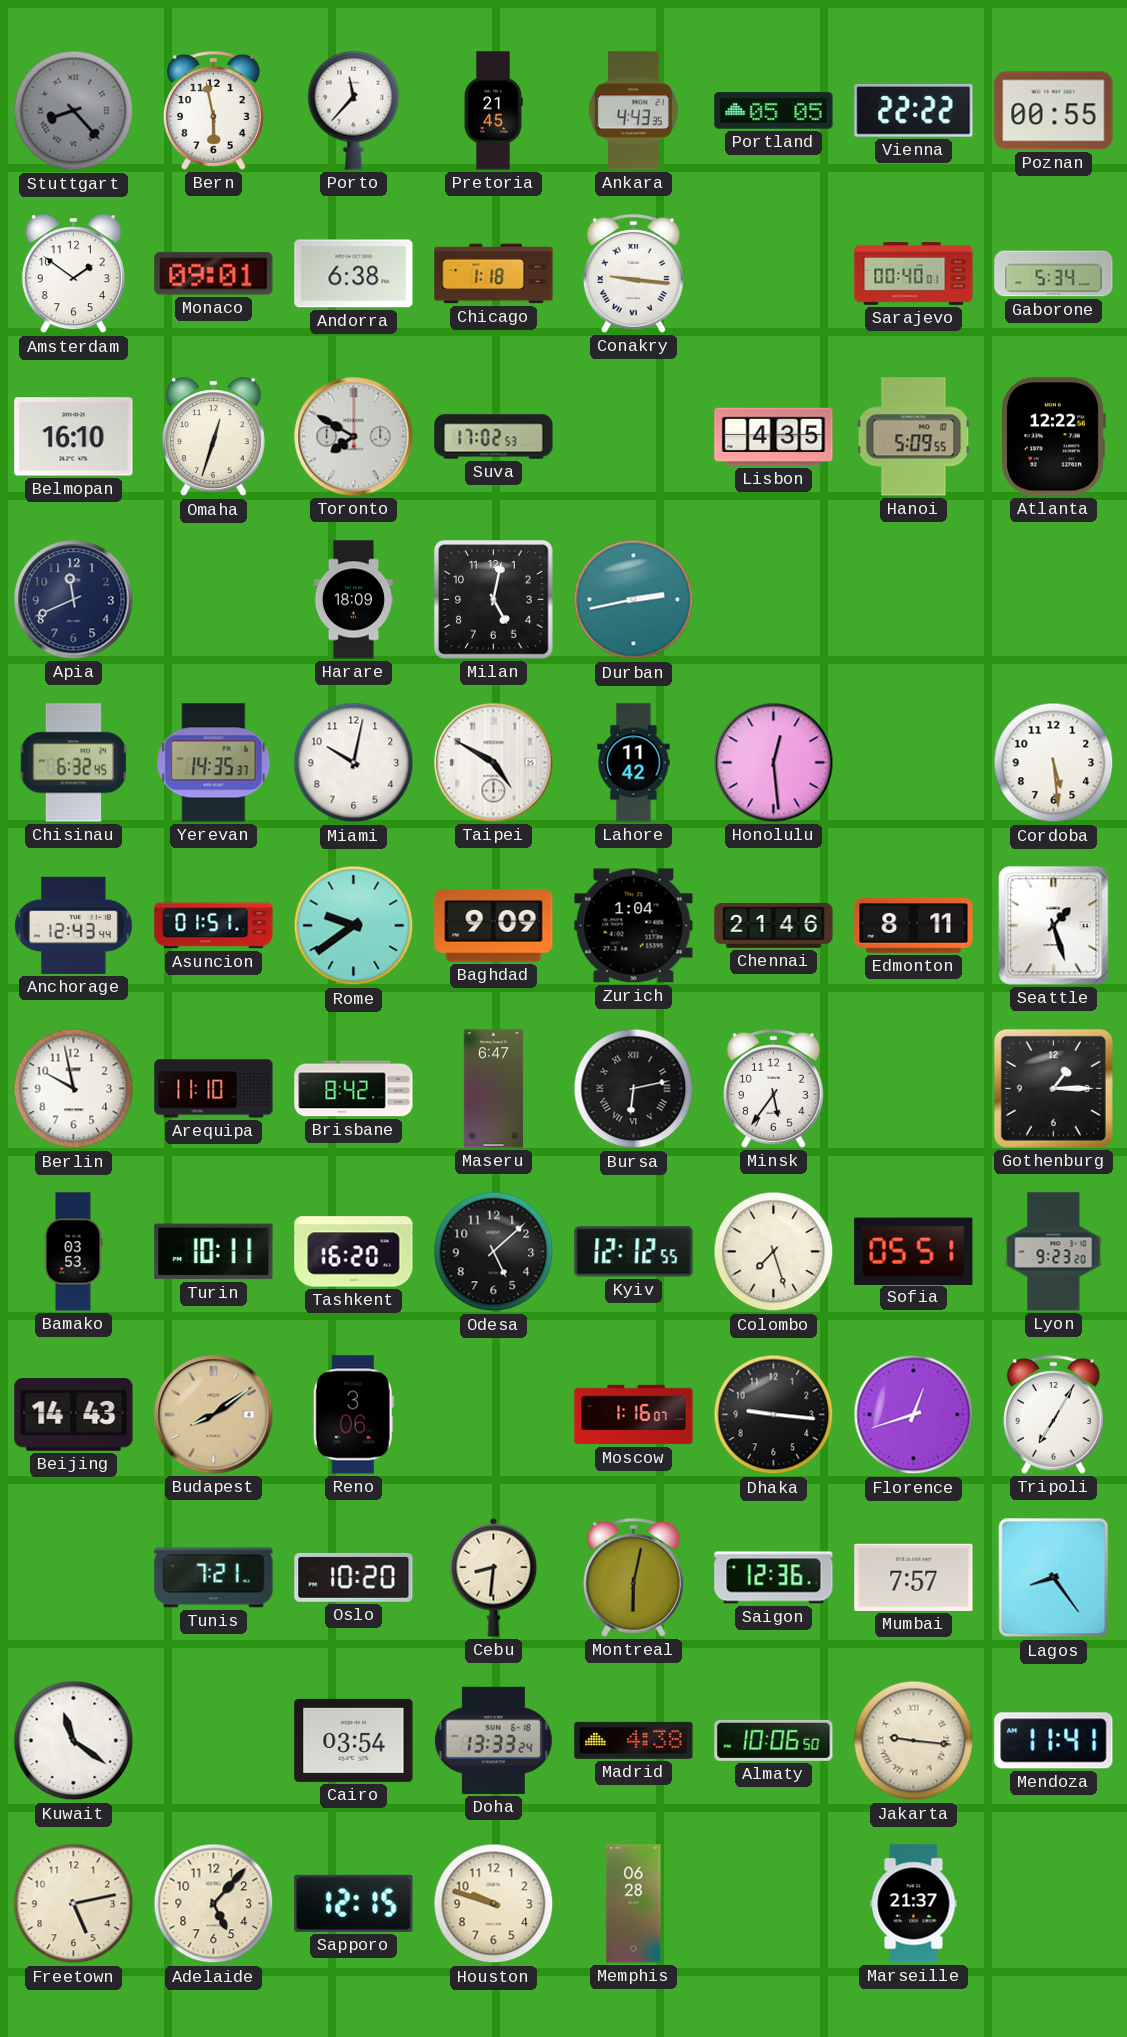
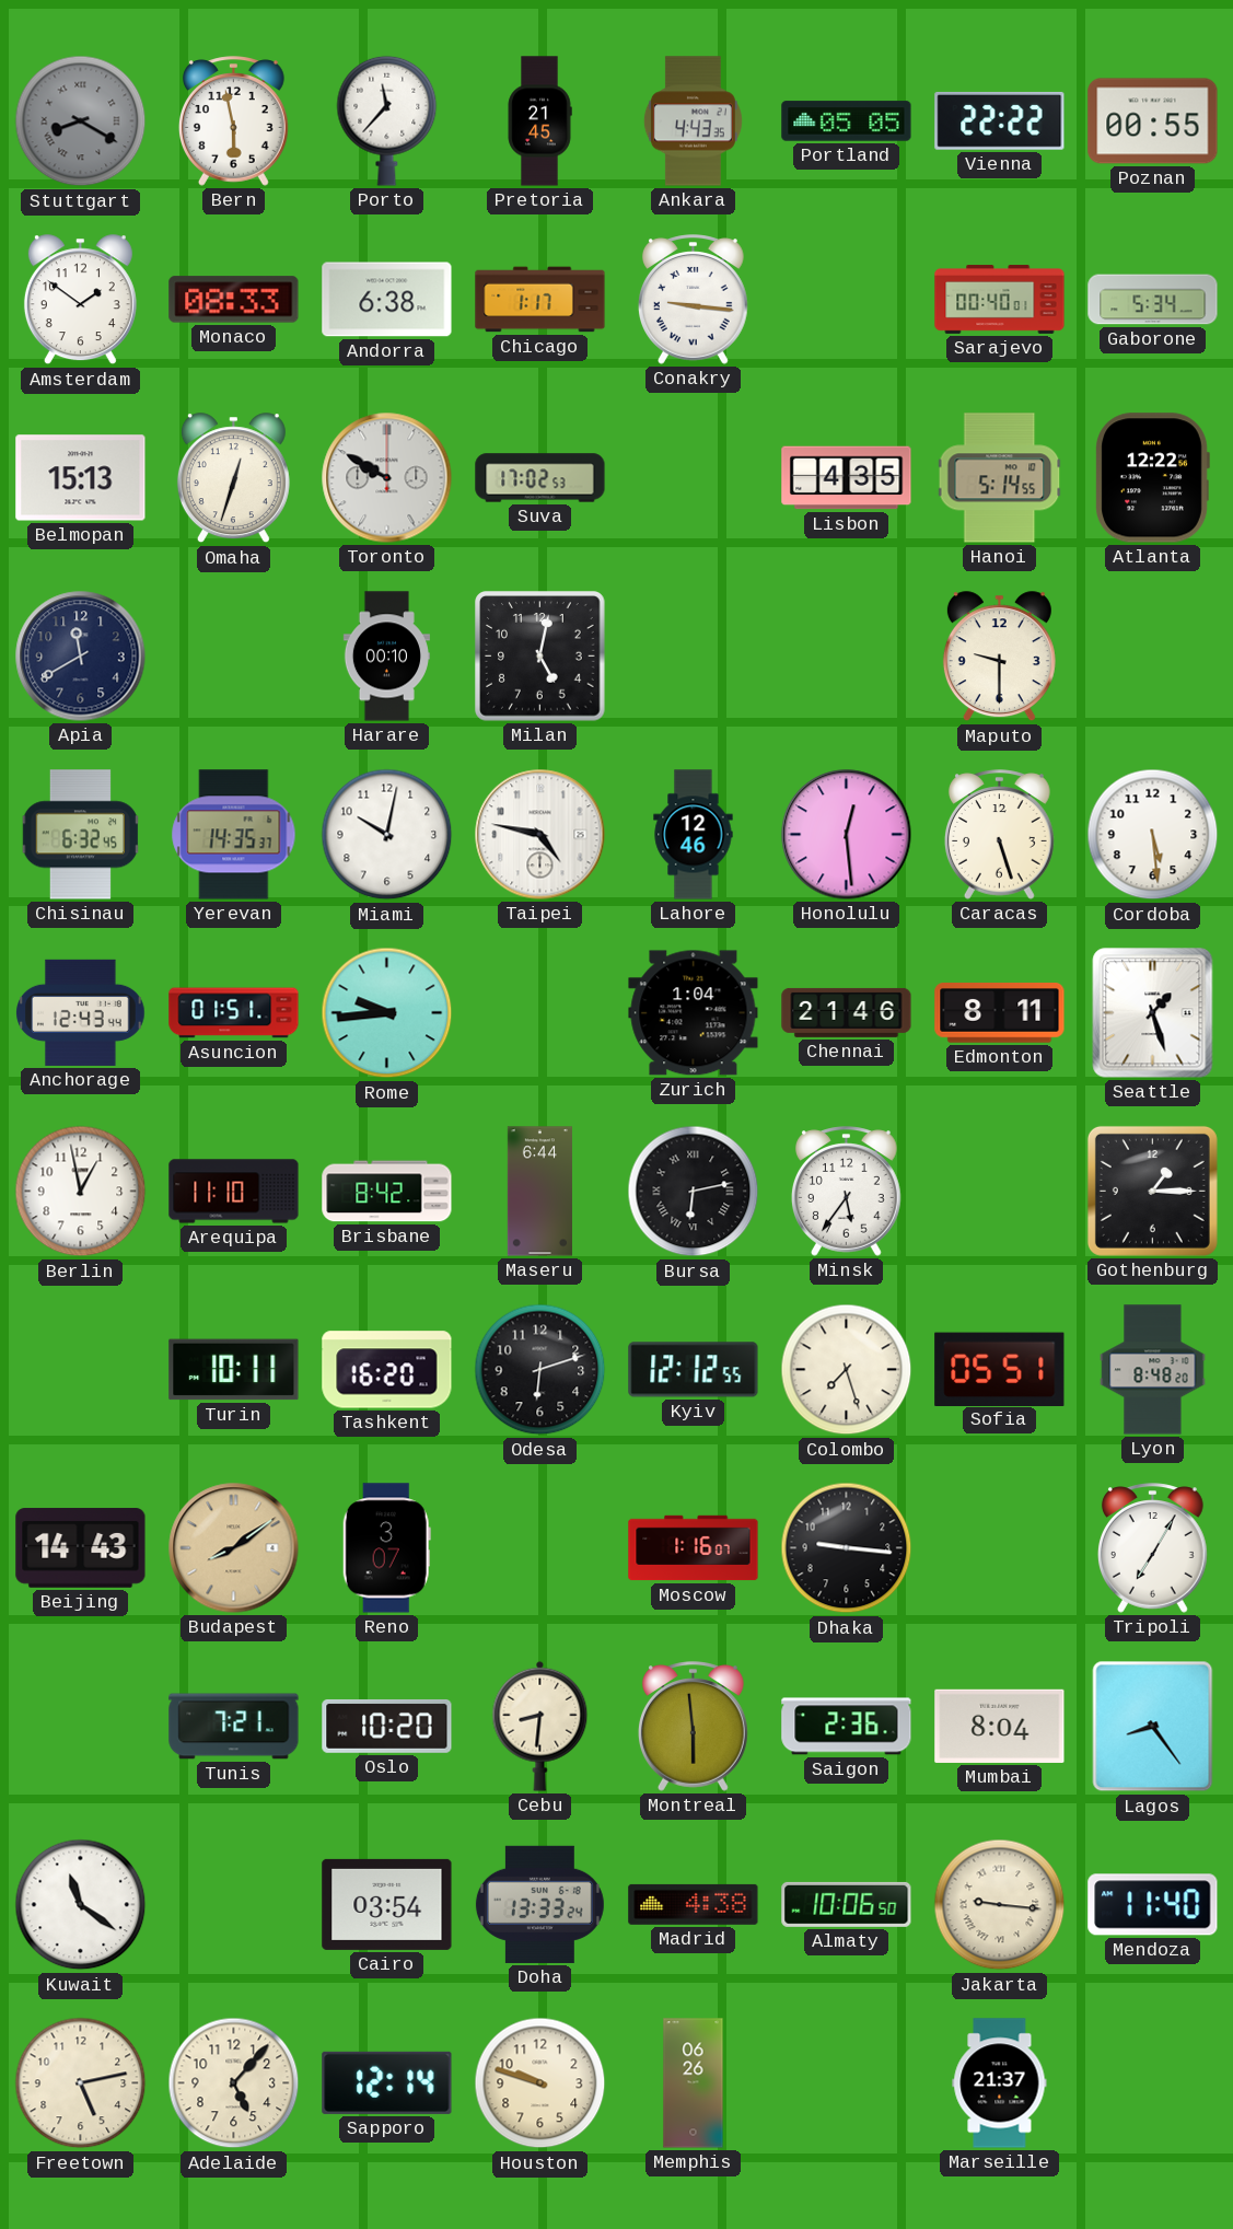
Stuttgart: 8:23 -> 8:20 (81, 121)
Monaco: 09:01 -> 08:33 (234, 300)
Chicago: 1:18 -> 1:17 (540, 300)
Belmopan: 16:10 -> 15:13 (81, 478)
Toronto: 7:50 -> 9:50 (387, 478)
Hanoi: 5:09 -> 5:14 (1000, 478)
Apia: 11:41 -> 11:40 (81, 657)
Harare: 18:09 -> 00:10 (386, 657)
Durban: 2:43 -> none (634, 600)
Maputo: none -> 9:30 (999, 657)
Taipei: 4:50 -> 4:47 (540, 835)
Lahore: 11:42 -> 12:46 (694, 835)
Caracas: none -> 5:27 (999, 835)
Rome: 9:39 -> 9:44 (387, 1013)
Baghdad: 9:09 -> none (494, 926)
Berlin: 9:58 -> 12:58 (81, 1192)
Maseru: 6:47 -> 6:44 (539, 1192)
Bamako: 03:53 -> none (73, 1252)
Odesa: 5:08 -> 6:12 (540, 1370)
Lyon: 9:23 -> 8:48 (1153, 1370)
Reno: 3:06 -> 3:07 (386, 1548)
Florence: 12:42 -> none (914, 1415)
Montreal: 6:02 -> 5:59 (693, 1727)
Saigon: 12:36 -> 2:36 (847, 1727)
Mumbai: 7:57 -> 8:04 (1000, 1726)
Mendoza: 11:41 -> 11:40 (1153, 1905)
Sapporo: 12:15 -> 12:14 (387, 2082)
Memphis: 06:28 -> 06:26 (694, 2083)
